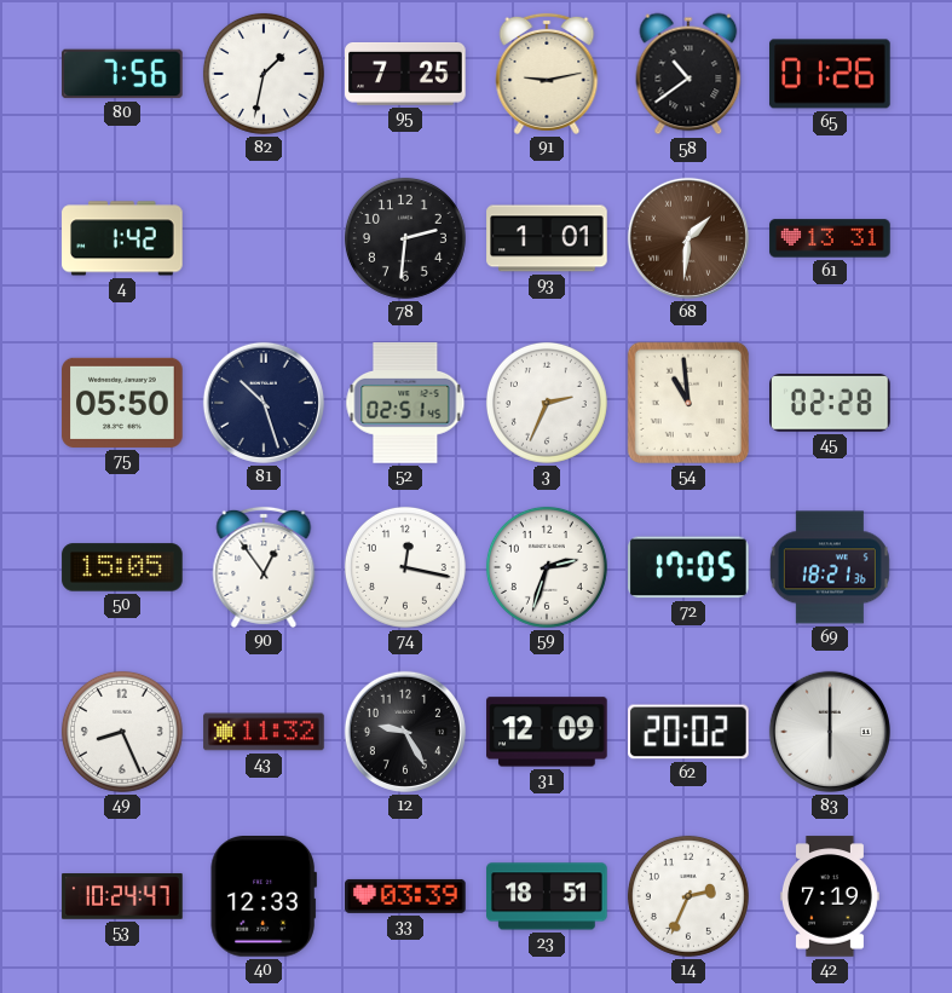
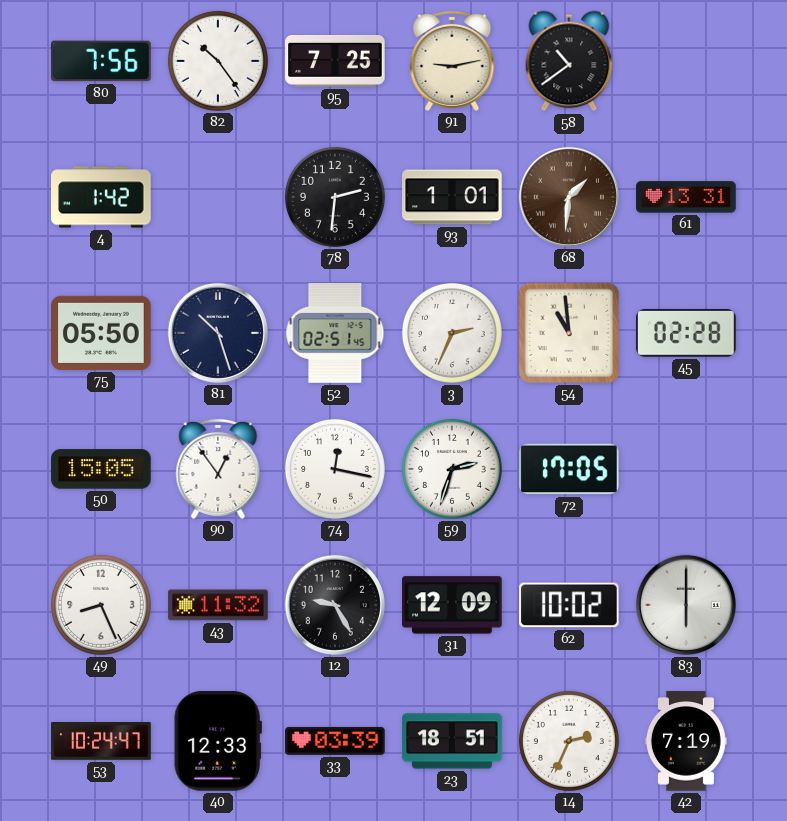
82: 1:32 -> 10:24 (218, 61)
65: 01:26 -> none (830, 74)
69: 18:21 -> none (830, 567)
62: 20:02 -> 10:02 (569, 605)
